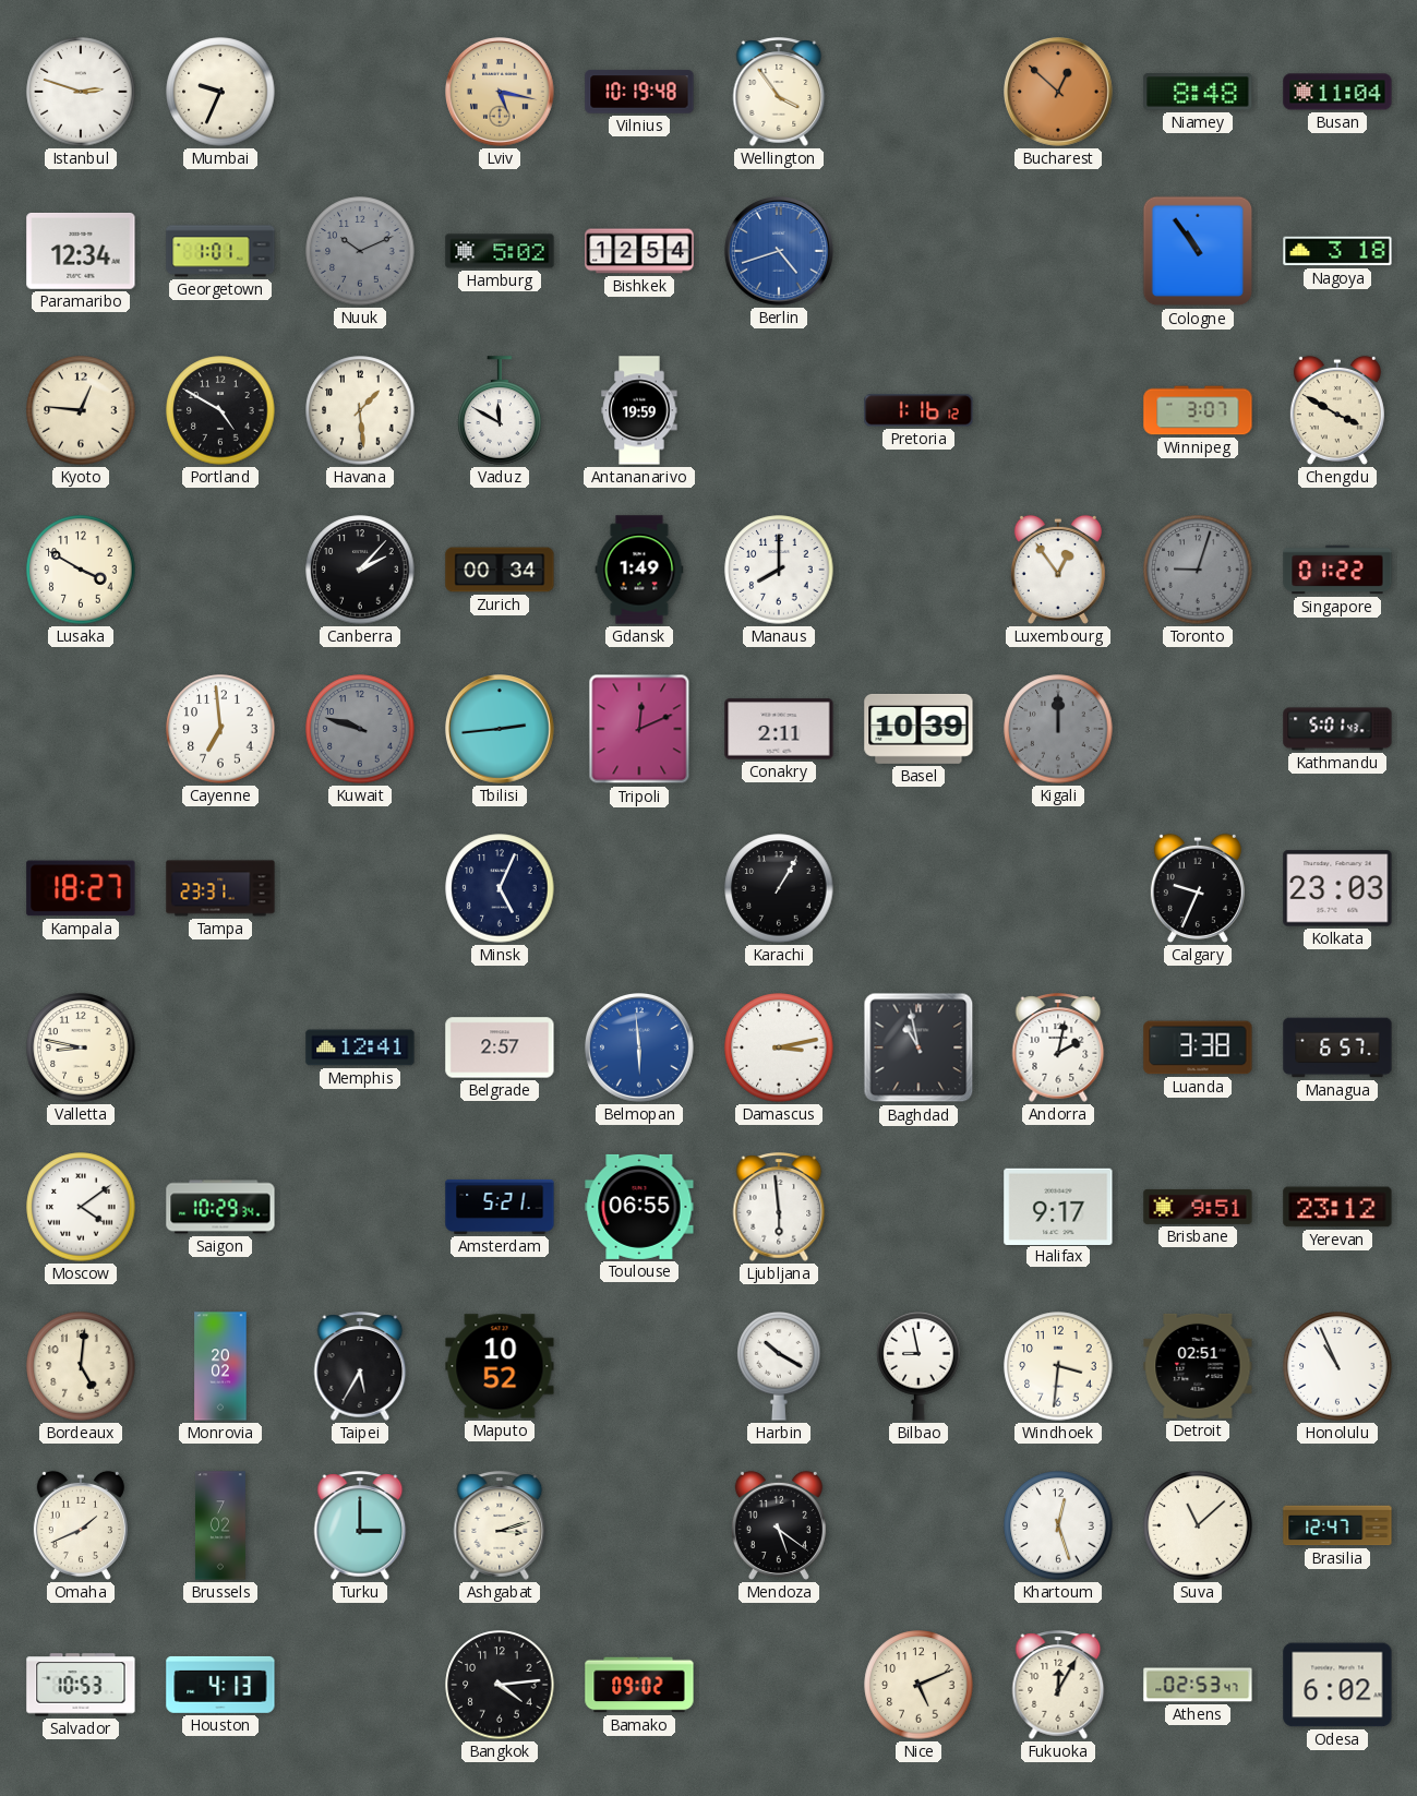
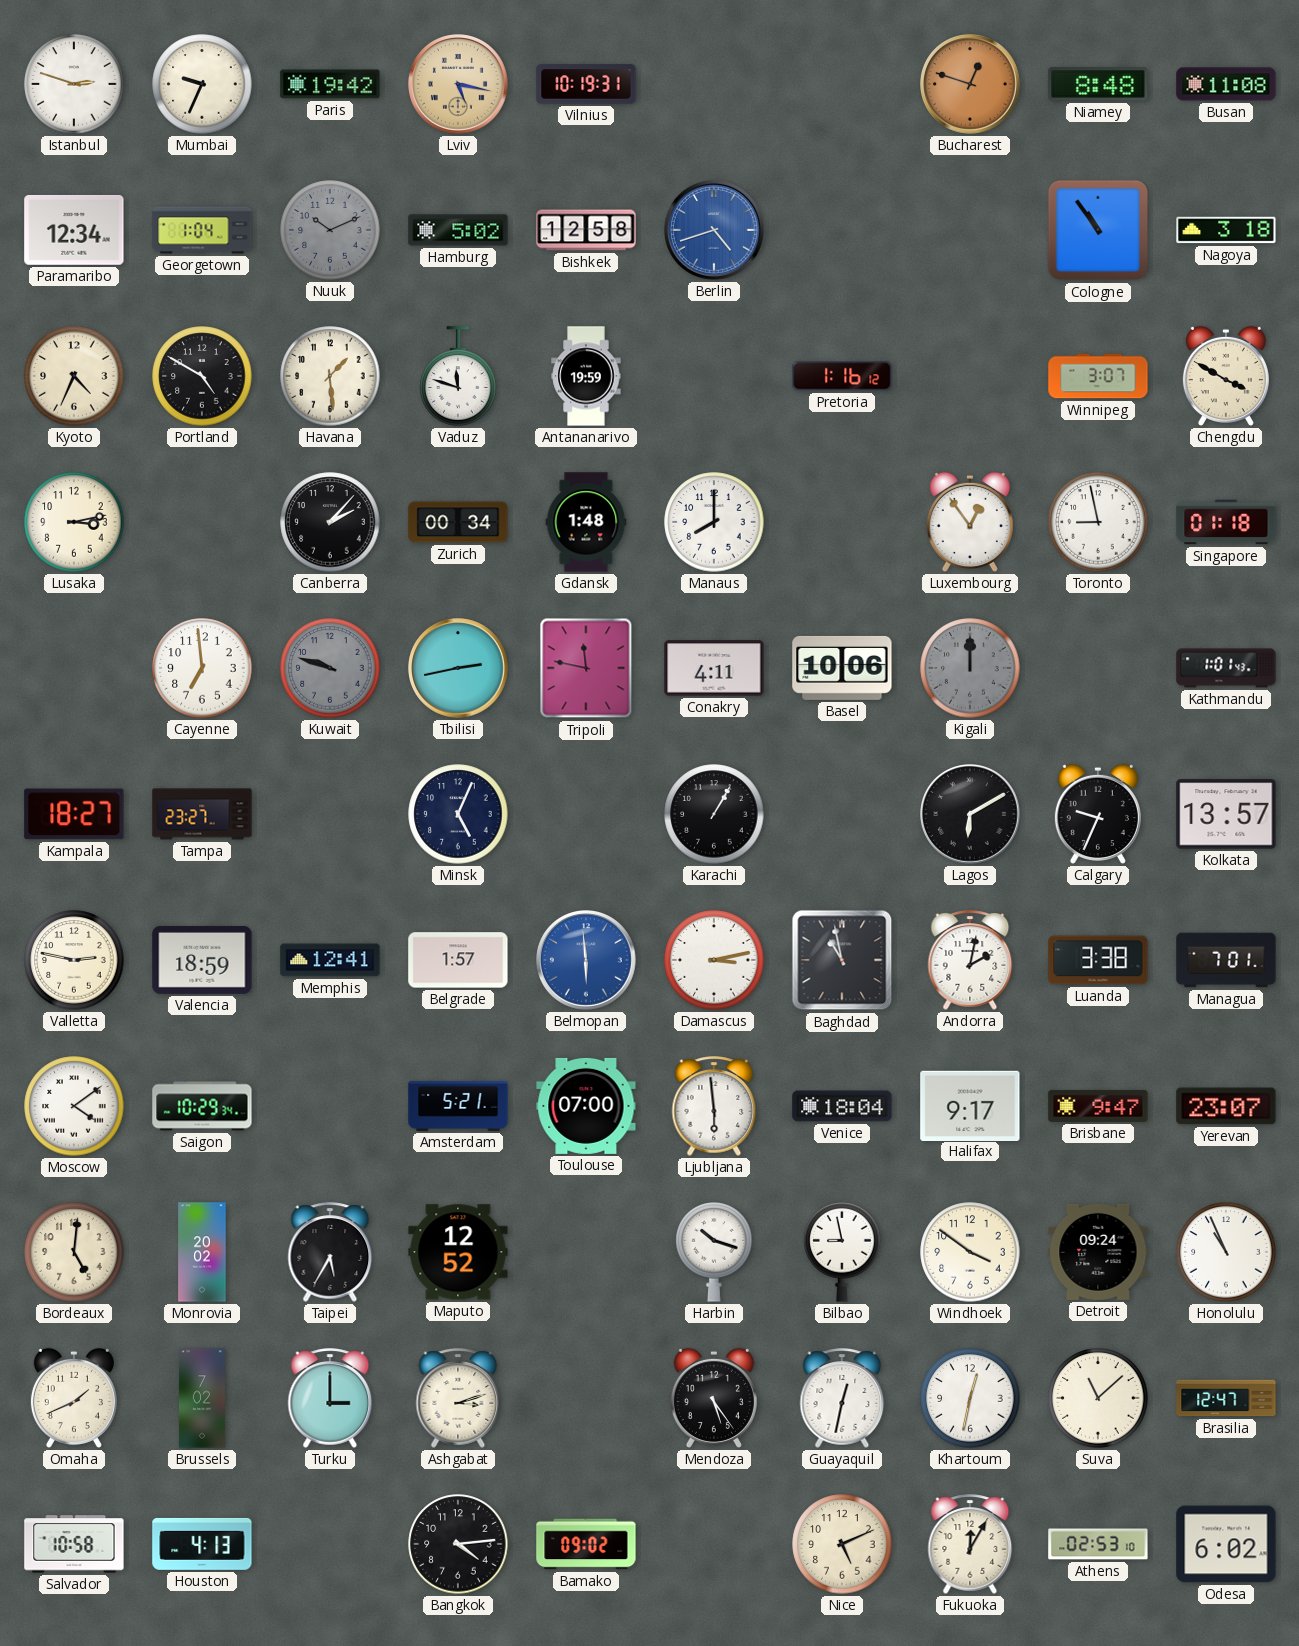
Paris: none -> 19:42 (330, 84)
Vilnius: 10:19:48 -> 10:19:31 (586, 84)
Wellington: 3:54 -> none (779, 92)
Bucharest: 12:52 -> 12:48 (971, 85)
Busan: 11:04 -> 11:08 (1226, 84)
Georgetown: 1:01 -> 1:04 (202, 230)
Bishkek: 12:54 -> 12:58 (586, 230)
Kyoto: 12:46 -> 4:34 (74, 376)
Vaduz: 11:50 -> 11:48 (458, 376)
Lusaka: 3:50 -> 3:13 (74, 522)
Gdansk: 1:49 -> 1:48 (586, 522)
Toronto: 9:03 -> 8:58 (1098, 522)
Toronto dial: grey -> white (1098, 522)
Singapore: 01:22 -> 01:18 (1226, 522)
Tbilisi: 2:44 -> 2:43 (459, 669)
Tripoli: 12:11 -> 11:47 (586, 668)
Conakry: 2:11 -> 4:11 (714, 668)
Basel: 10:39 -> 10:06 (842, 668)
Kathmandu: 5:01 -> 1:01 (1226, 668)
Tampa: 23:31 -> 23:27 (202, 814)
Lagos: none -> 6:10 (971, 815)
Kolkata: 23:03 -> 13:57 (1226, 814)
Valletta: 8:47 -> 2:47 (74, 960)
Valencia: none -> 18:59 (202, 960)
Belgrade: 2:57 -> 1:57 (458, 960)
Managua: 6:57 -> 7:01 (1226, 960)
Toulouse: 06:55 -> 07:00 (586, 1106)
Venice: none -> 18:04 (842, 1106)
Brisbane: 9:51 -> 9:47 (1098, 1106)
Yerevan: 23:12 -> 23:07 (1226, 1106)
Maputo: 10:52 -> 12:52 (458, 1252)
Harbin: 10:20 -> 10:18 (714, 1253)
Windhoek: 3:31 -> 3:51 (970, 1252)
Detroit: 02:51 -> 09:24 (1098, 1252)
Mendoza: 5:21 -> 5:24 (714, 1398)
Guayaquil: none -> 12:32 (842, 1398)
Khartoum: 12:27 -> 12:32 (970, 1398)
Salvador: 10:53 -> 10:58 (74, 1544)
Athens: 02:53:47 -> 02:53:10 (1098, 1544)
